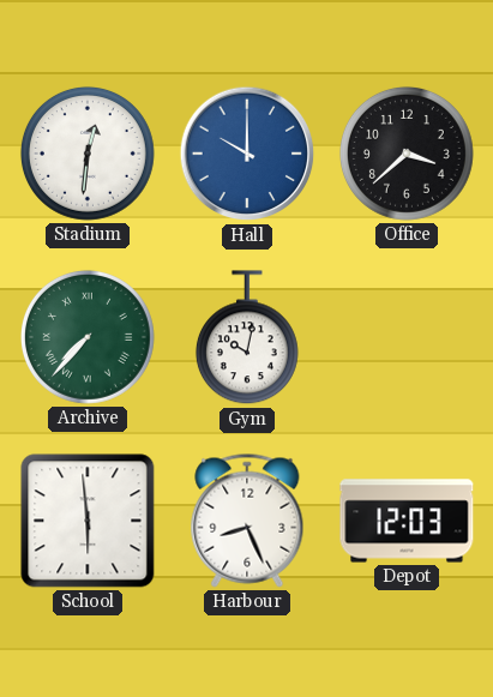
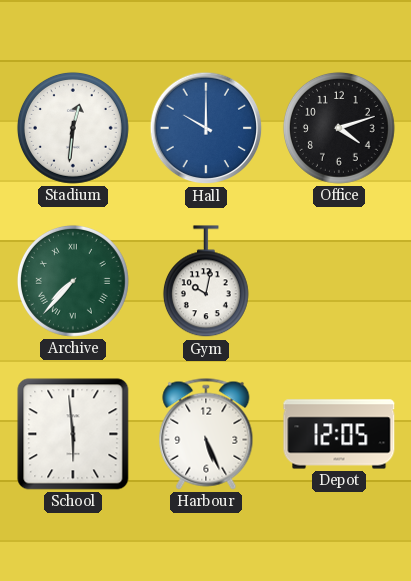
Office: 3:38 -> 4:12 (339, 128)
Harbour: 8:26 -> 5:26 (206, 434)
Depot: 12:03 -> 12:05 (339, 434)
